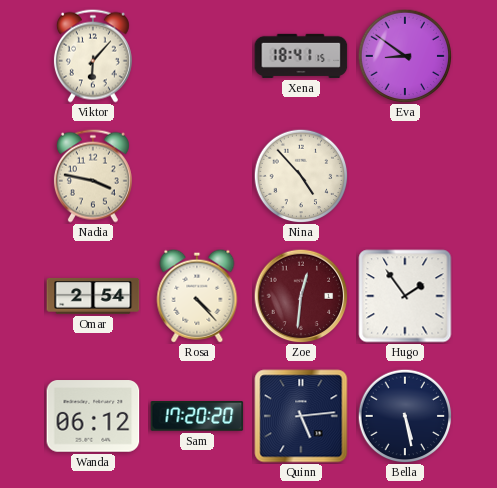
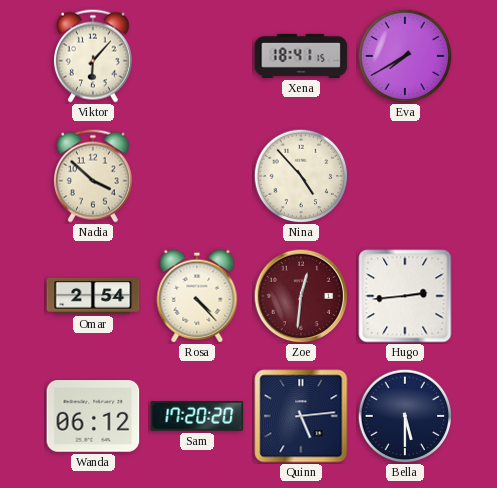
Eva: 8:51 -> 7:40 (405, 56)
Nadia: 3:47 -> 3:52 (93, 176)
Hugo: 1:54 -> 2:44 (405, 296)
Bella: 5:28 -> 5:30 (405, 416)
